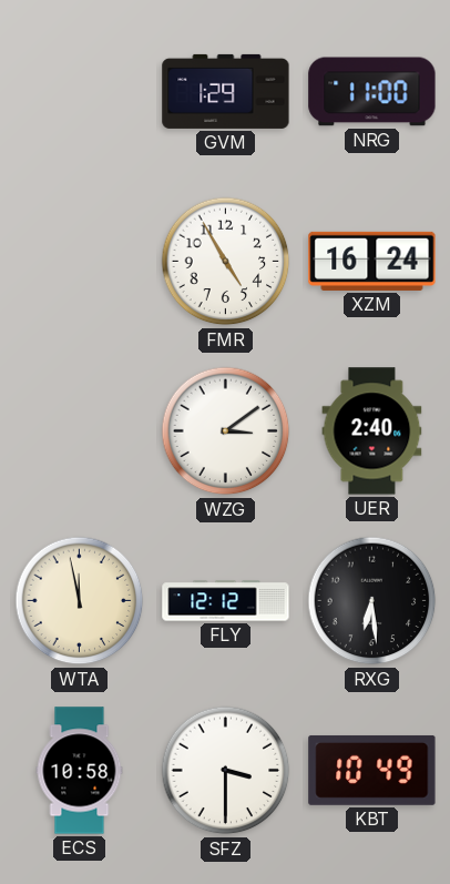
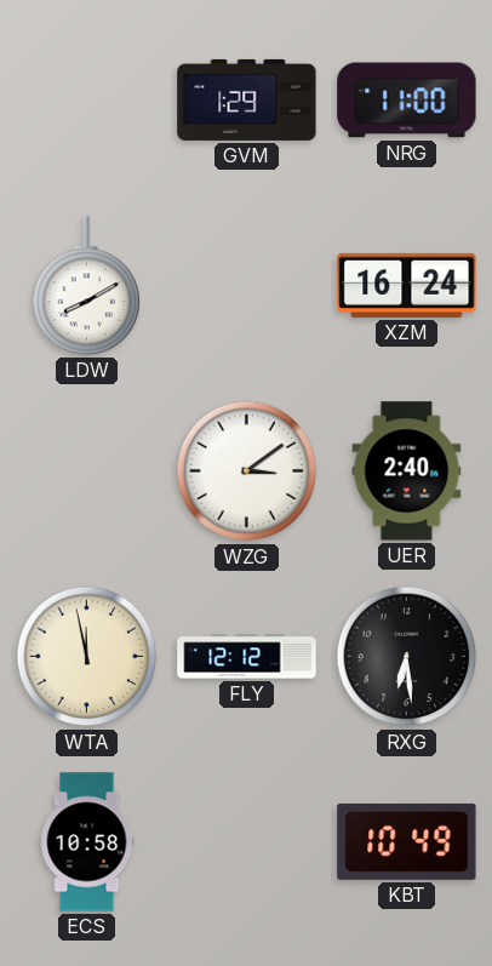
LDW: none -> 8:10 (87, 286)
FMR: 4:55 -> none (226, 262)
SFZ: 3:30 -> none (226, 771)
